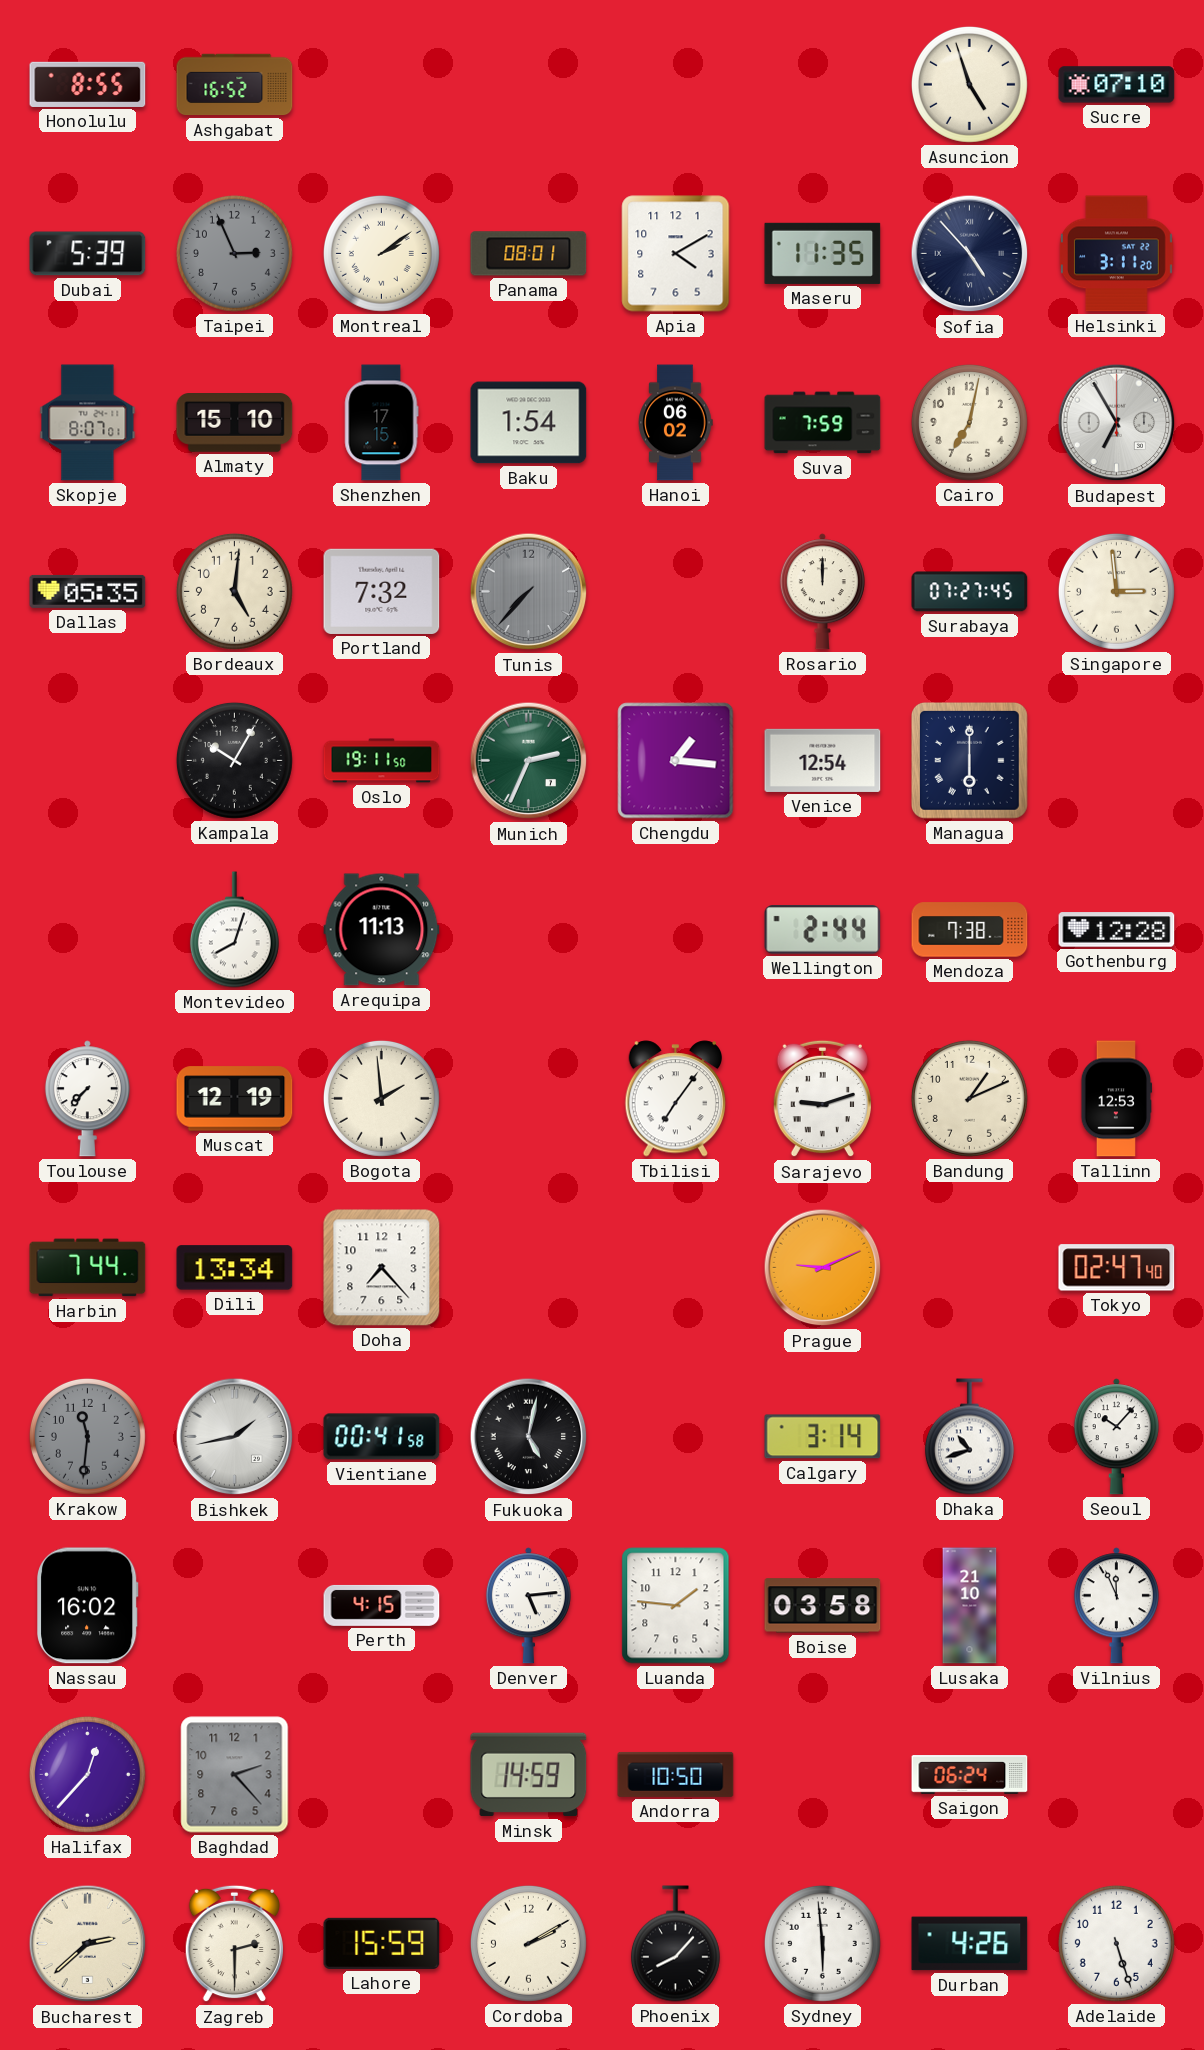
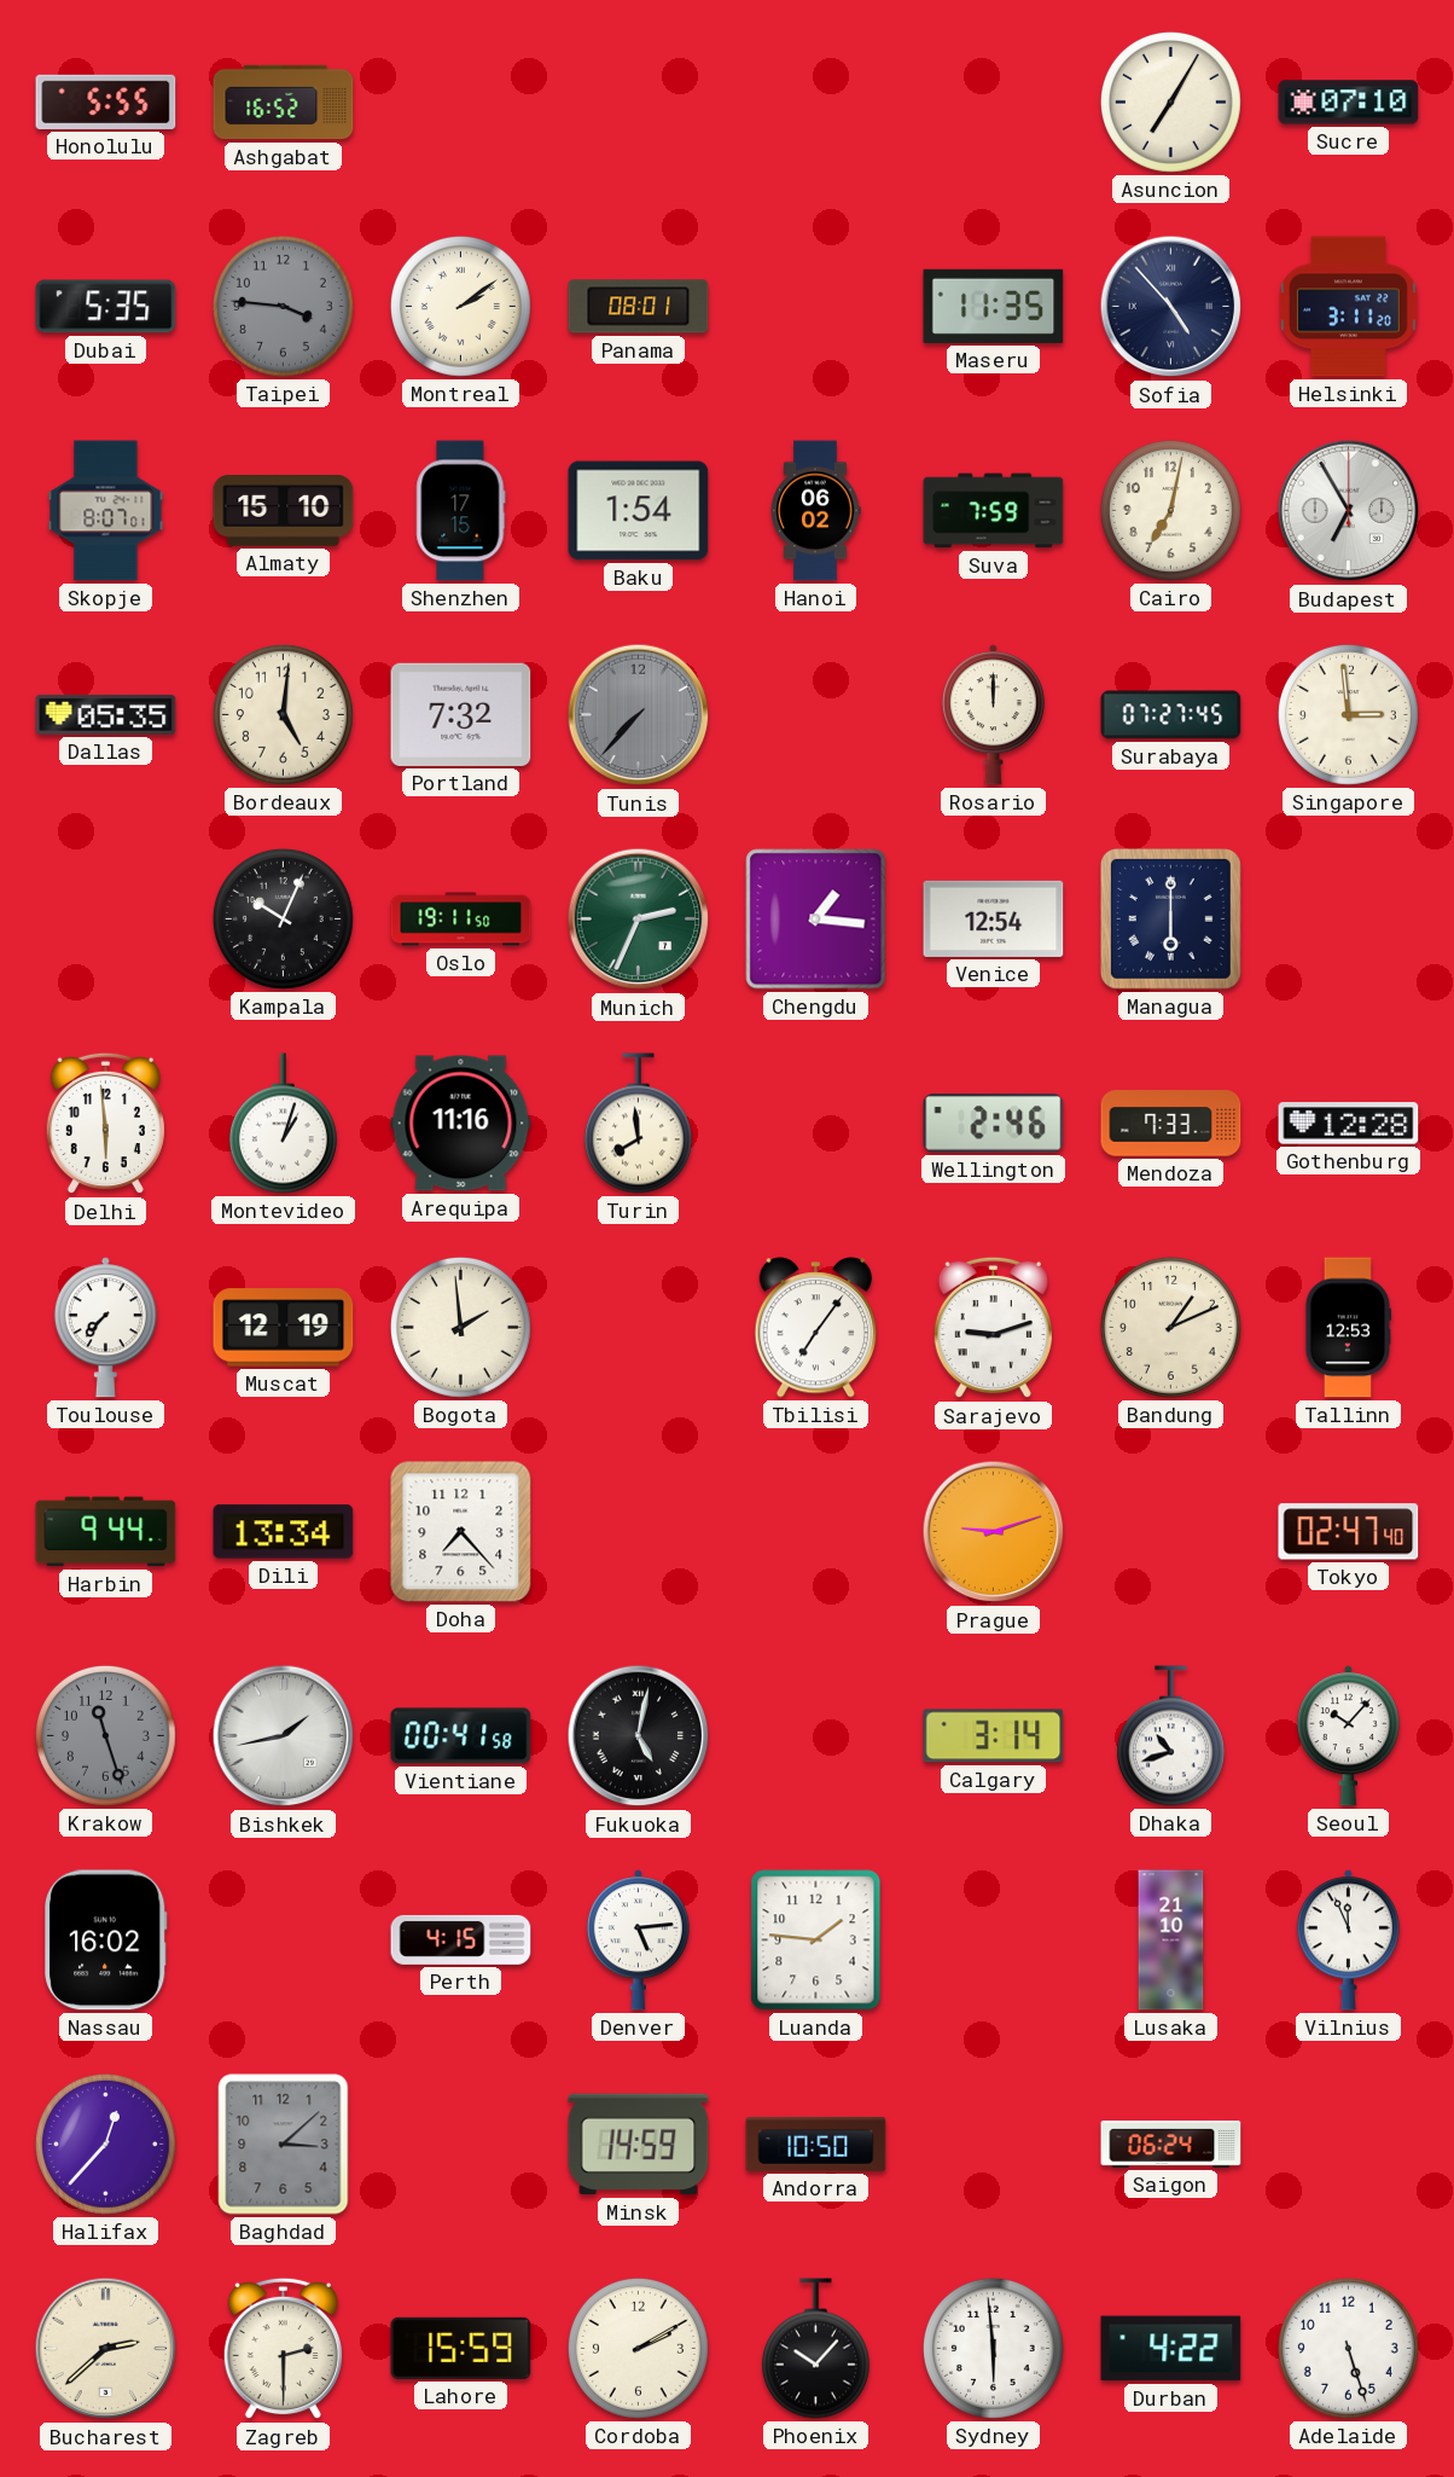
Honolulu: 8:55 -> 5:55 (106, 101)
Asuncion: 4:57 -> 7:05 (1170, 101)
Dubai: 5:39 -> 5:35 (106, 307)
Taipei: 2:56 -> 3:46 (283, 306)
Apia: 4:10 -> none (676, 254)
Kampala: 10:05 -> 10:04 (283, 918)
Delhi: none -> 5:59 (105, 1124)
Montevideo: 8:03 -> 1:03 (283, 1124)
Arequipa: 11:13 -> 11:16 (461, 1124)
Turin: none -> 7:59 (638, 1124)
Wellington: 2:44 -> 2:46 (994, 1124)
Mendoza: 7:38 -> 7:33 (1171, 1124)
Harbin: 7:44 -> 9:44 (106, 1532)
Prague: 9:11 -> 9:12 (994, 1532)
Krakow: 11:31 -> 11:27 (105, 1735)
Boise: 03:58 -> none (823, 1606)
Baghdad: 2:23 -> 3:08 (284, 2145)
Phoenix: 8:07 -> 10:07 (815, 2349)
Durban: 4:26 -> 4:22 (1171, 2349)
